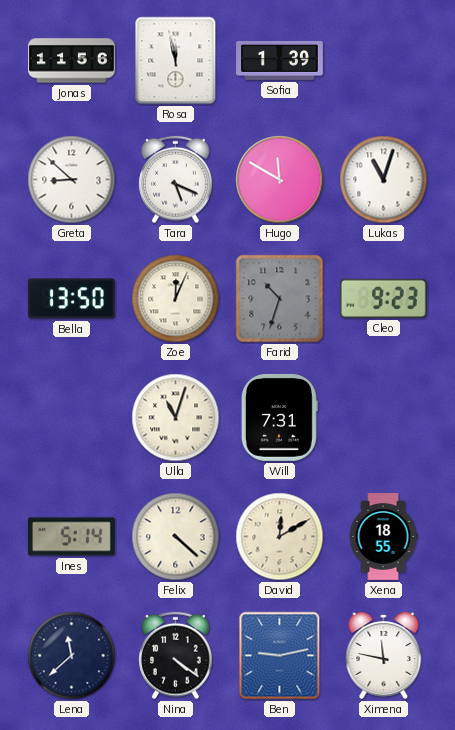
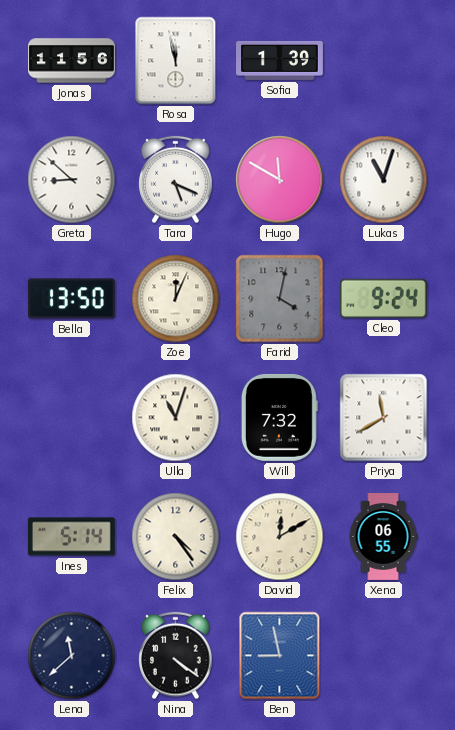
Farid: 10:33 -> 4:02 (280, 299)
Cleo: 9:23 -> 9:24 (383, 298)
Will: 7:31 -> 7:32 (279, 417)
Priya: none -> 11:40 (384, 418)
Felix: 4:22 -> 4:24 (176, 537)
Xena: 18:55 -> 06:55 (383, 537)
Ben: 9:13 -> 8:58 (280, 656)
Ximena: 11:47 -> none (384, 655)
